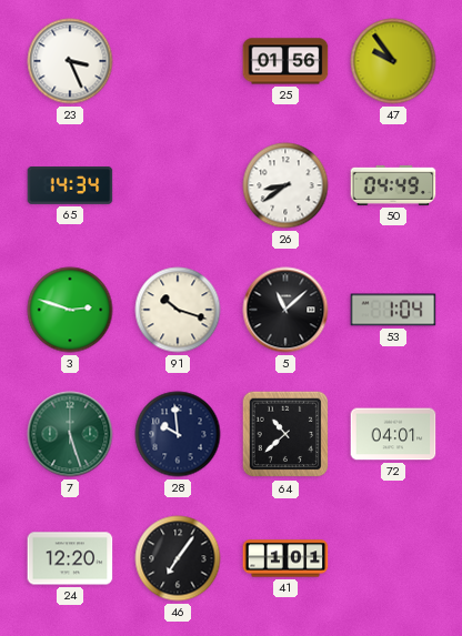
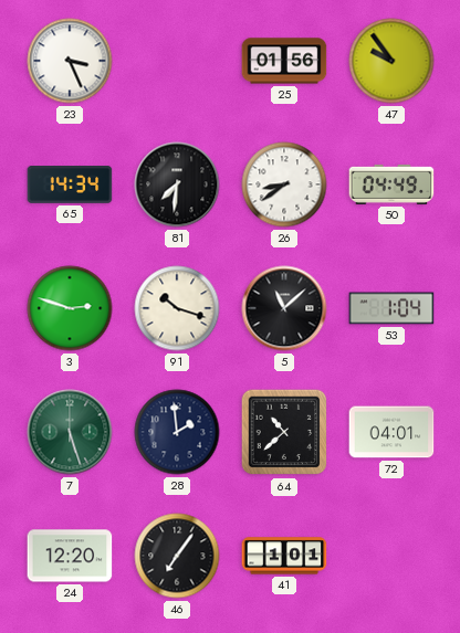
81: none -> 7:31 (177, 184)
28: 9:59 -> 1:59 (177, 432)
